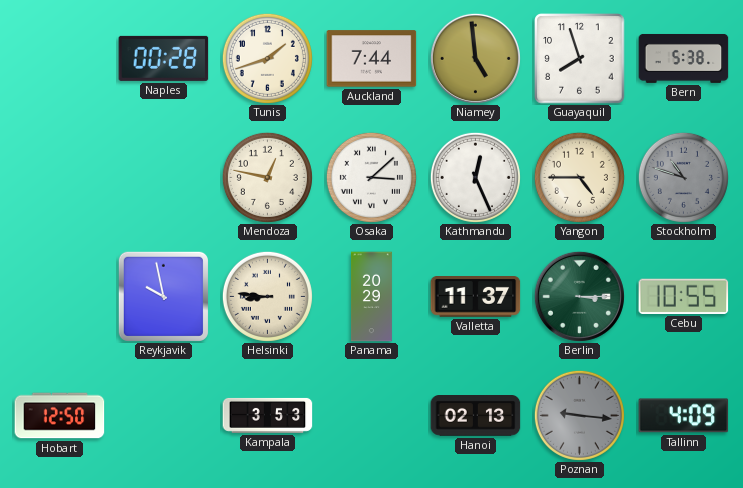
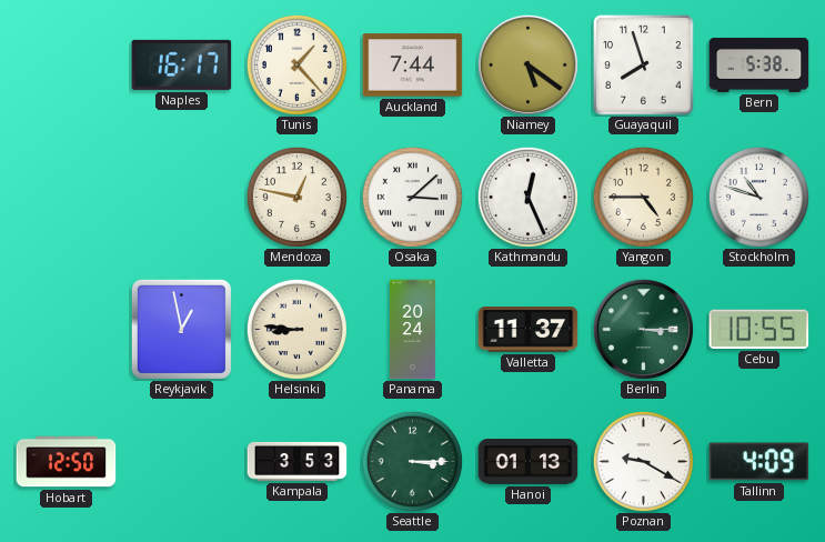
Naples: 00:28 -> 16:17 (182, 64)
Tunis: 1:42 -> 1:23 (296, 64)
Niamey: 4:59 -> 5:21 (527, 64)
Stockholm dial: grey -> white (758, 197)
Reykjavik: 9:58 -> 12:58 (181, 329)
Panama: 20:29 -> 20:24 (412, 330)
Seattle: none -> 3:15 (412, 461)
Hanoi: 02:13 -> 01:13 (529, 462)
Poznan: 9:16 -> 9:20 (643, 461)
Poznan dial: grey -> white (643, 461)
